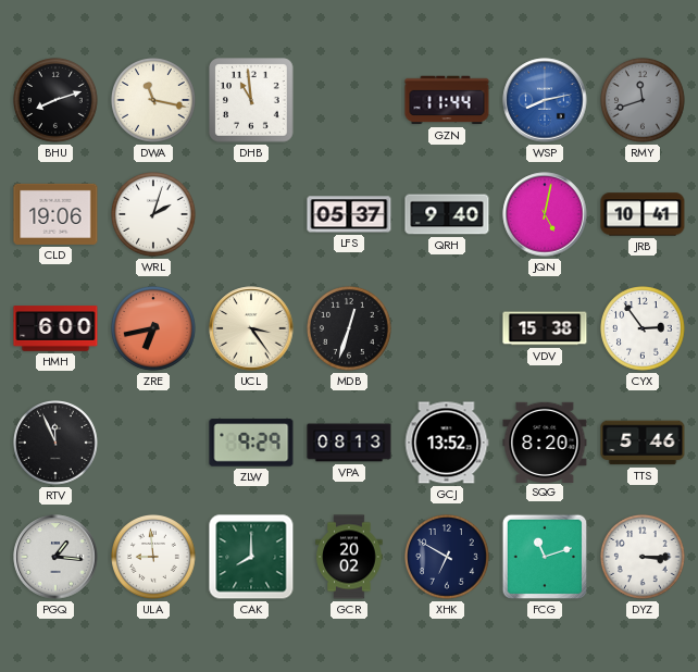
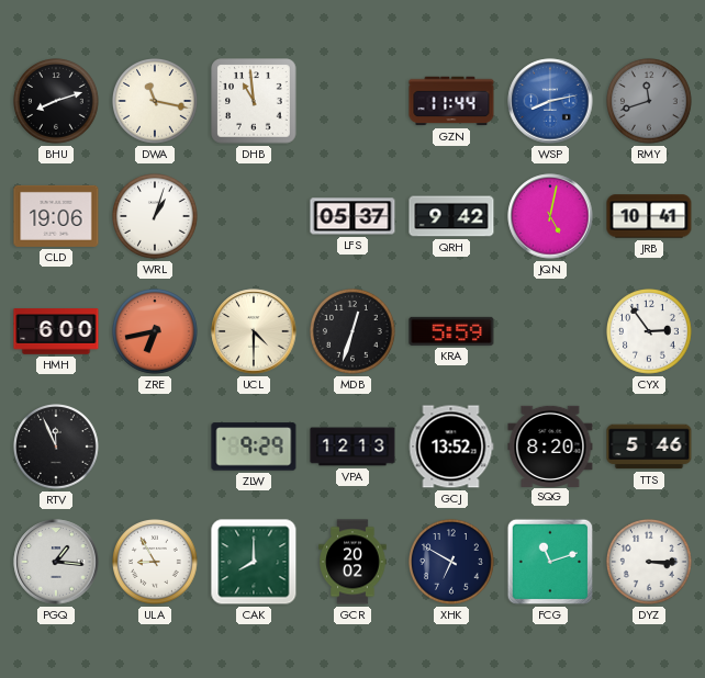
WRL: 2:03 -> 1:03 (156, 217)
QRH: 9:40 -> 9:42 (451, 216)
UCL: 3:24 -> 4:30 (254, 331)
KRA: none -> 5:59 (451, 331)
VDV: 15:38 -> none (545, 328)
VPA: 08:13 -> 12:13 (352, 447)
ULA: 8:59 -> 8:55 (156, 563)
